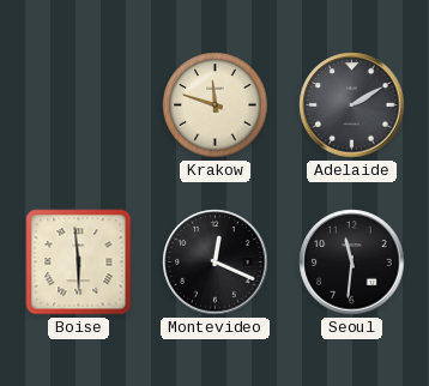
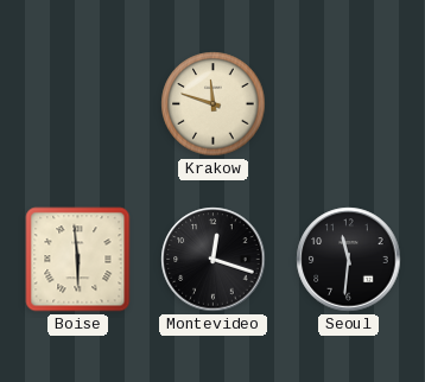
Adelaide: 2:10 -> none (352, 105)
Montevideo: 12:19 -> 12:18 (214, 260)
